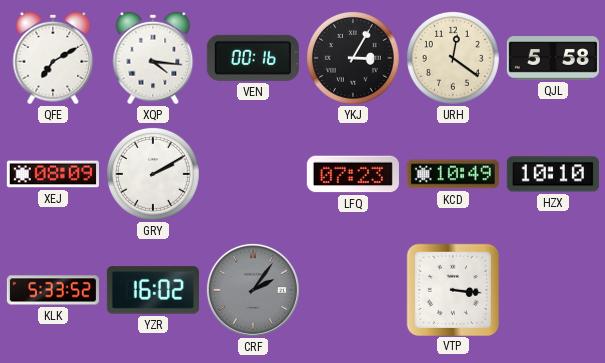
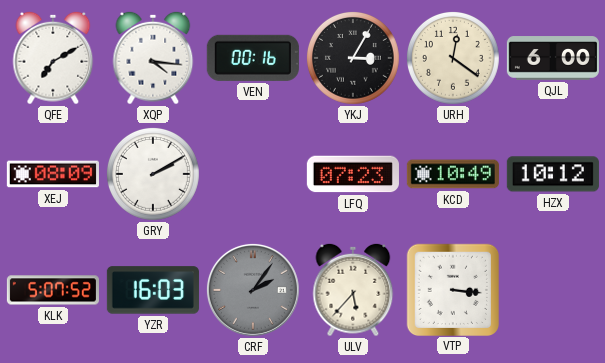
QJL: 5:58 -> 6:00 (553, 58)
HZX: 10:10 -> 10:12 (553, 174)
KLK: 5:33 -> 5:07 (53, 290)
YZR: 16:02 -> 16:03 (153, 290)
ULV: none -> 5:37 (353, 290)
